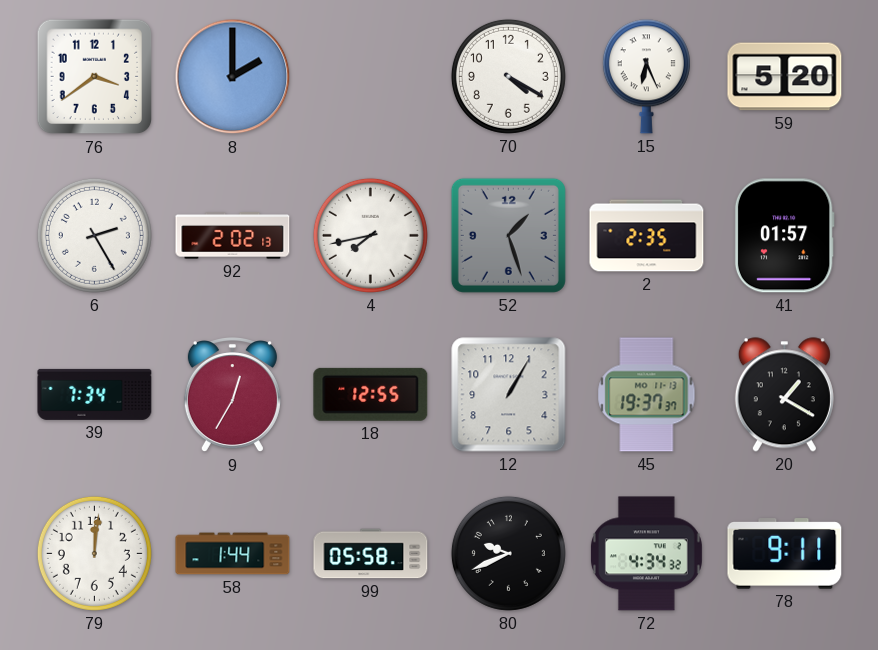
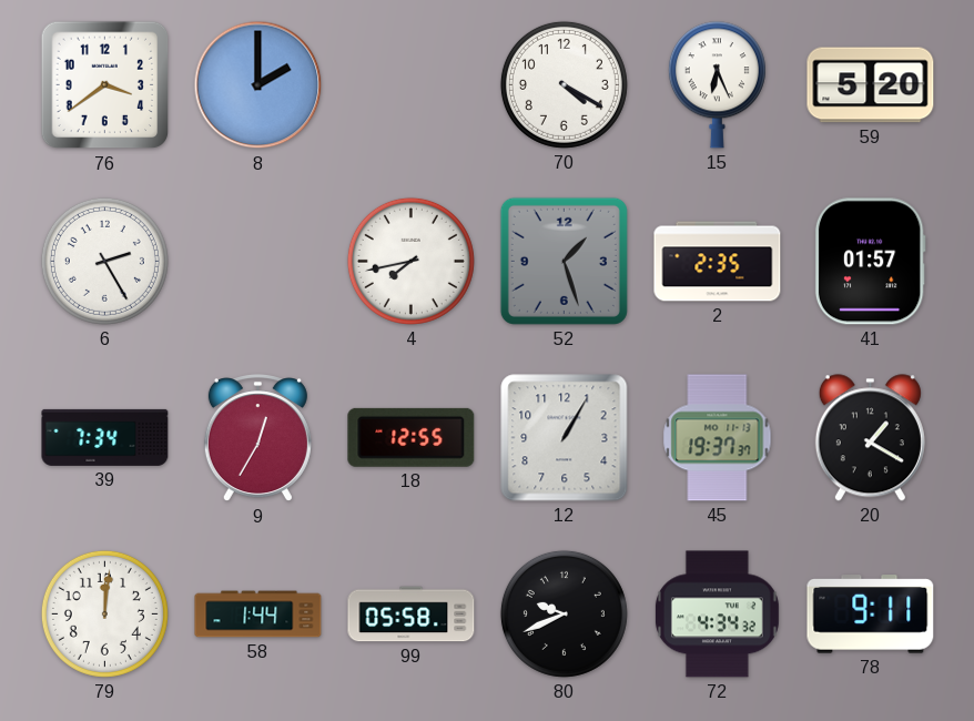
92: 2:02 -> none (233, 236)
